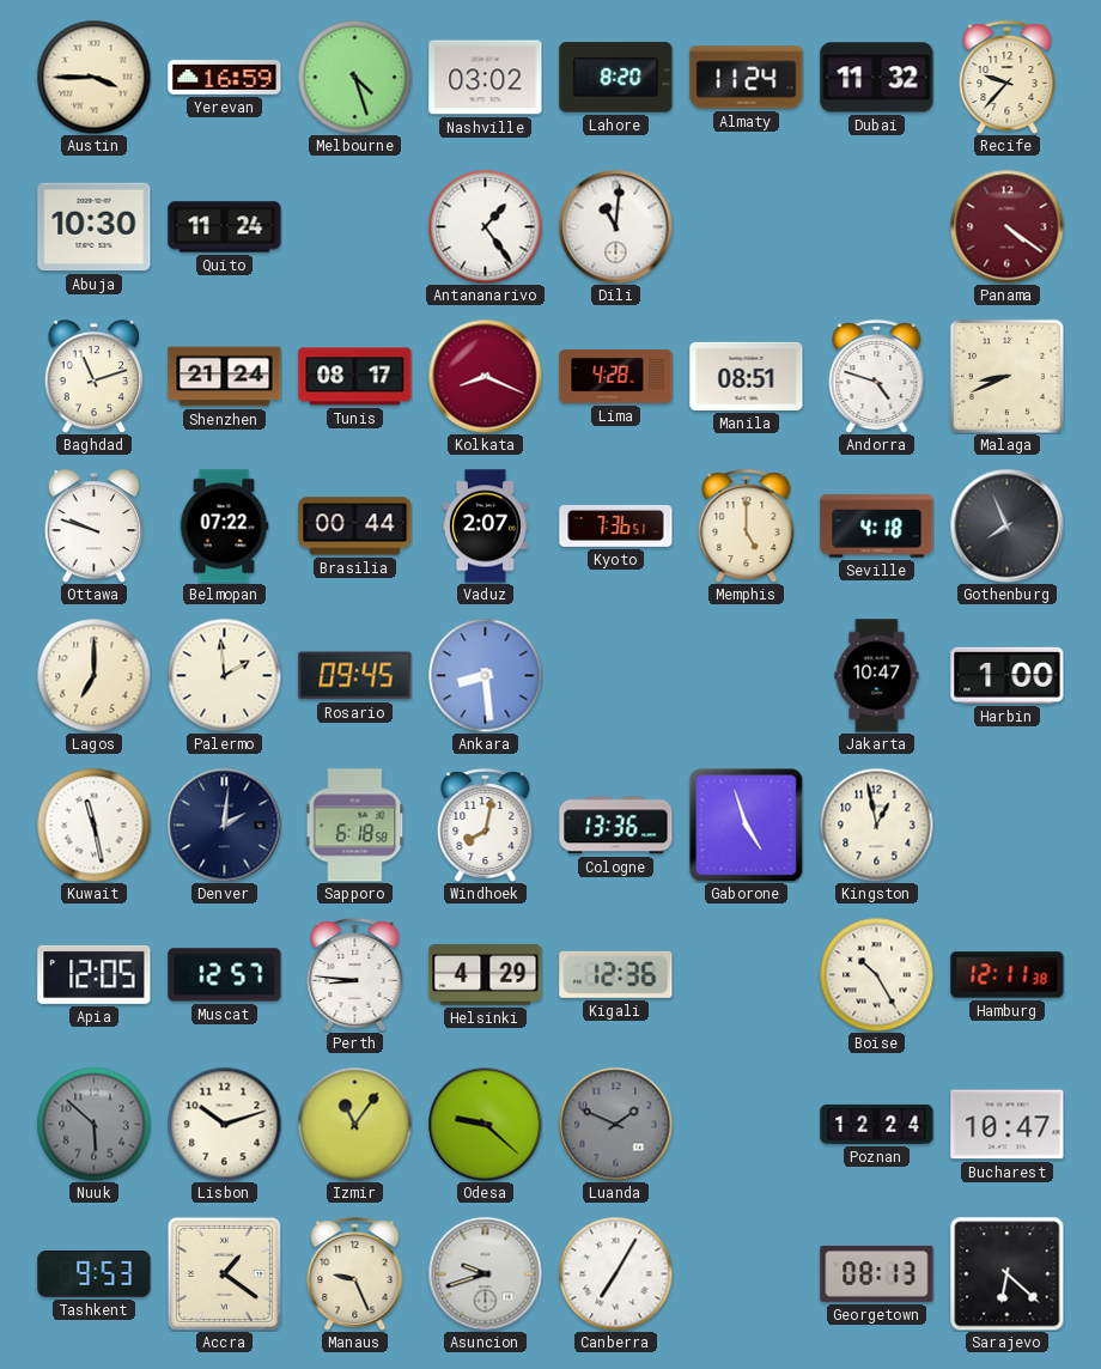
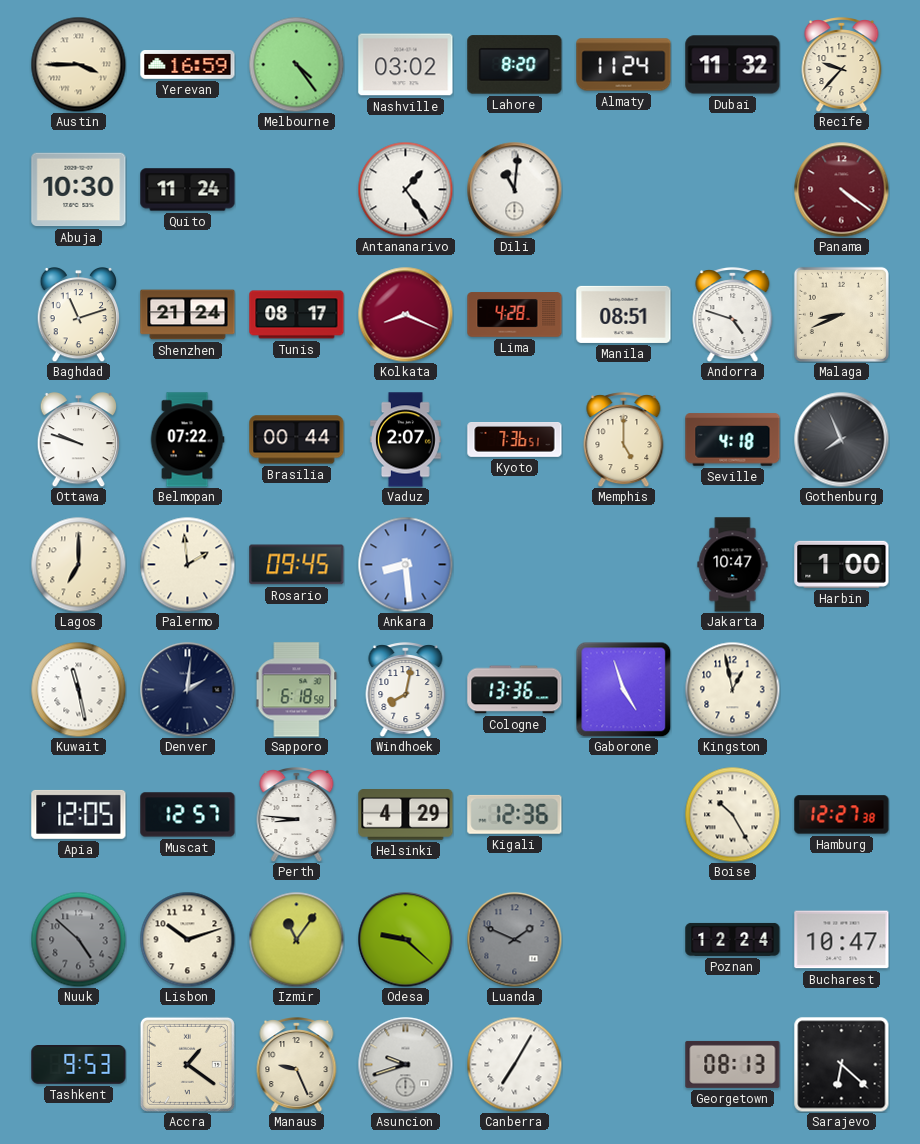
Melbourne: 4:27 -> 4:24 (296, 64)
Hamburg: 12:11 -> 12:27 (842, 815)
Nuuk: 5:52 -> 4:52 (78, 939)
